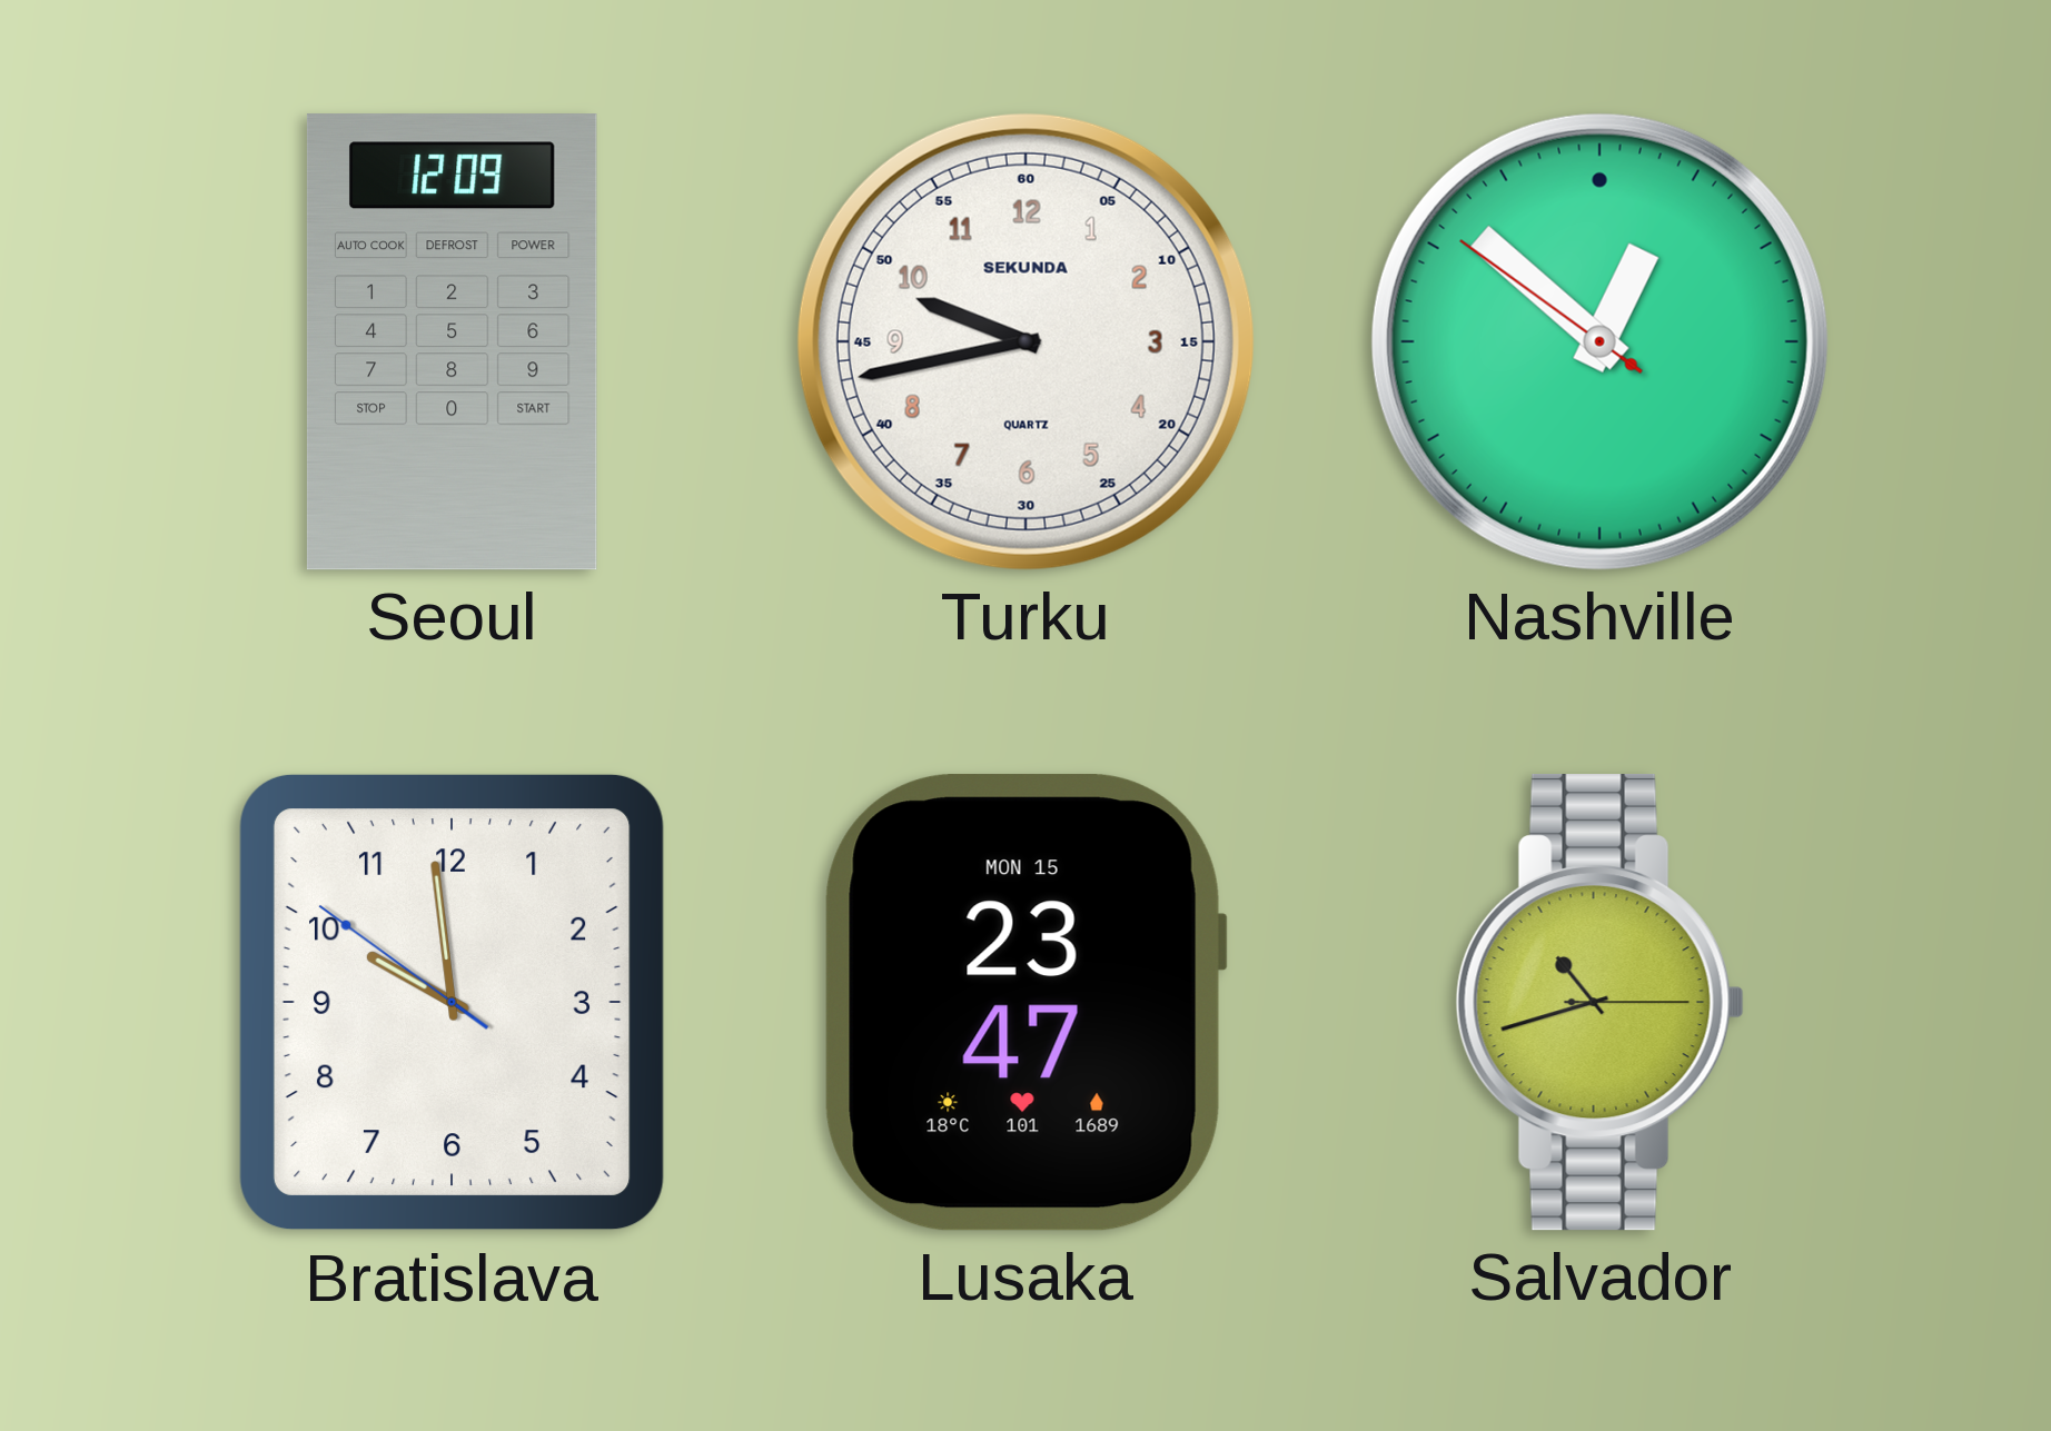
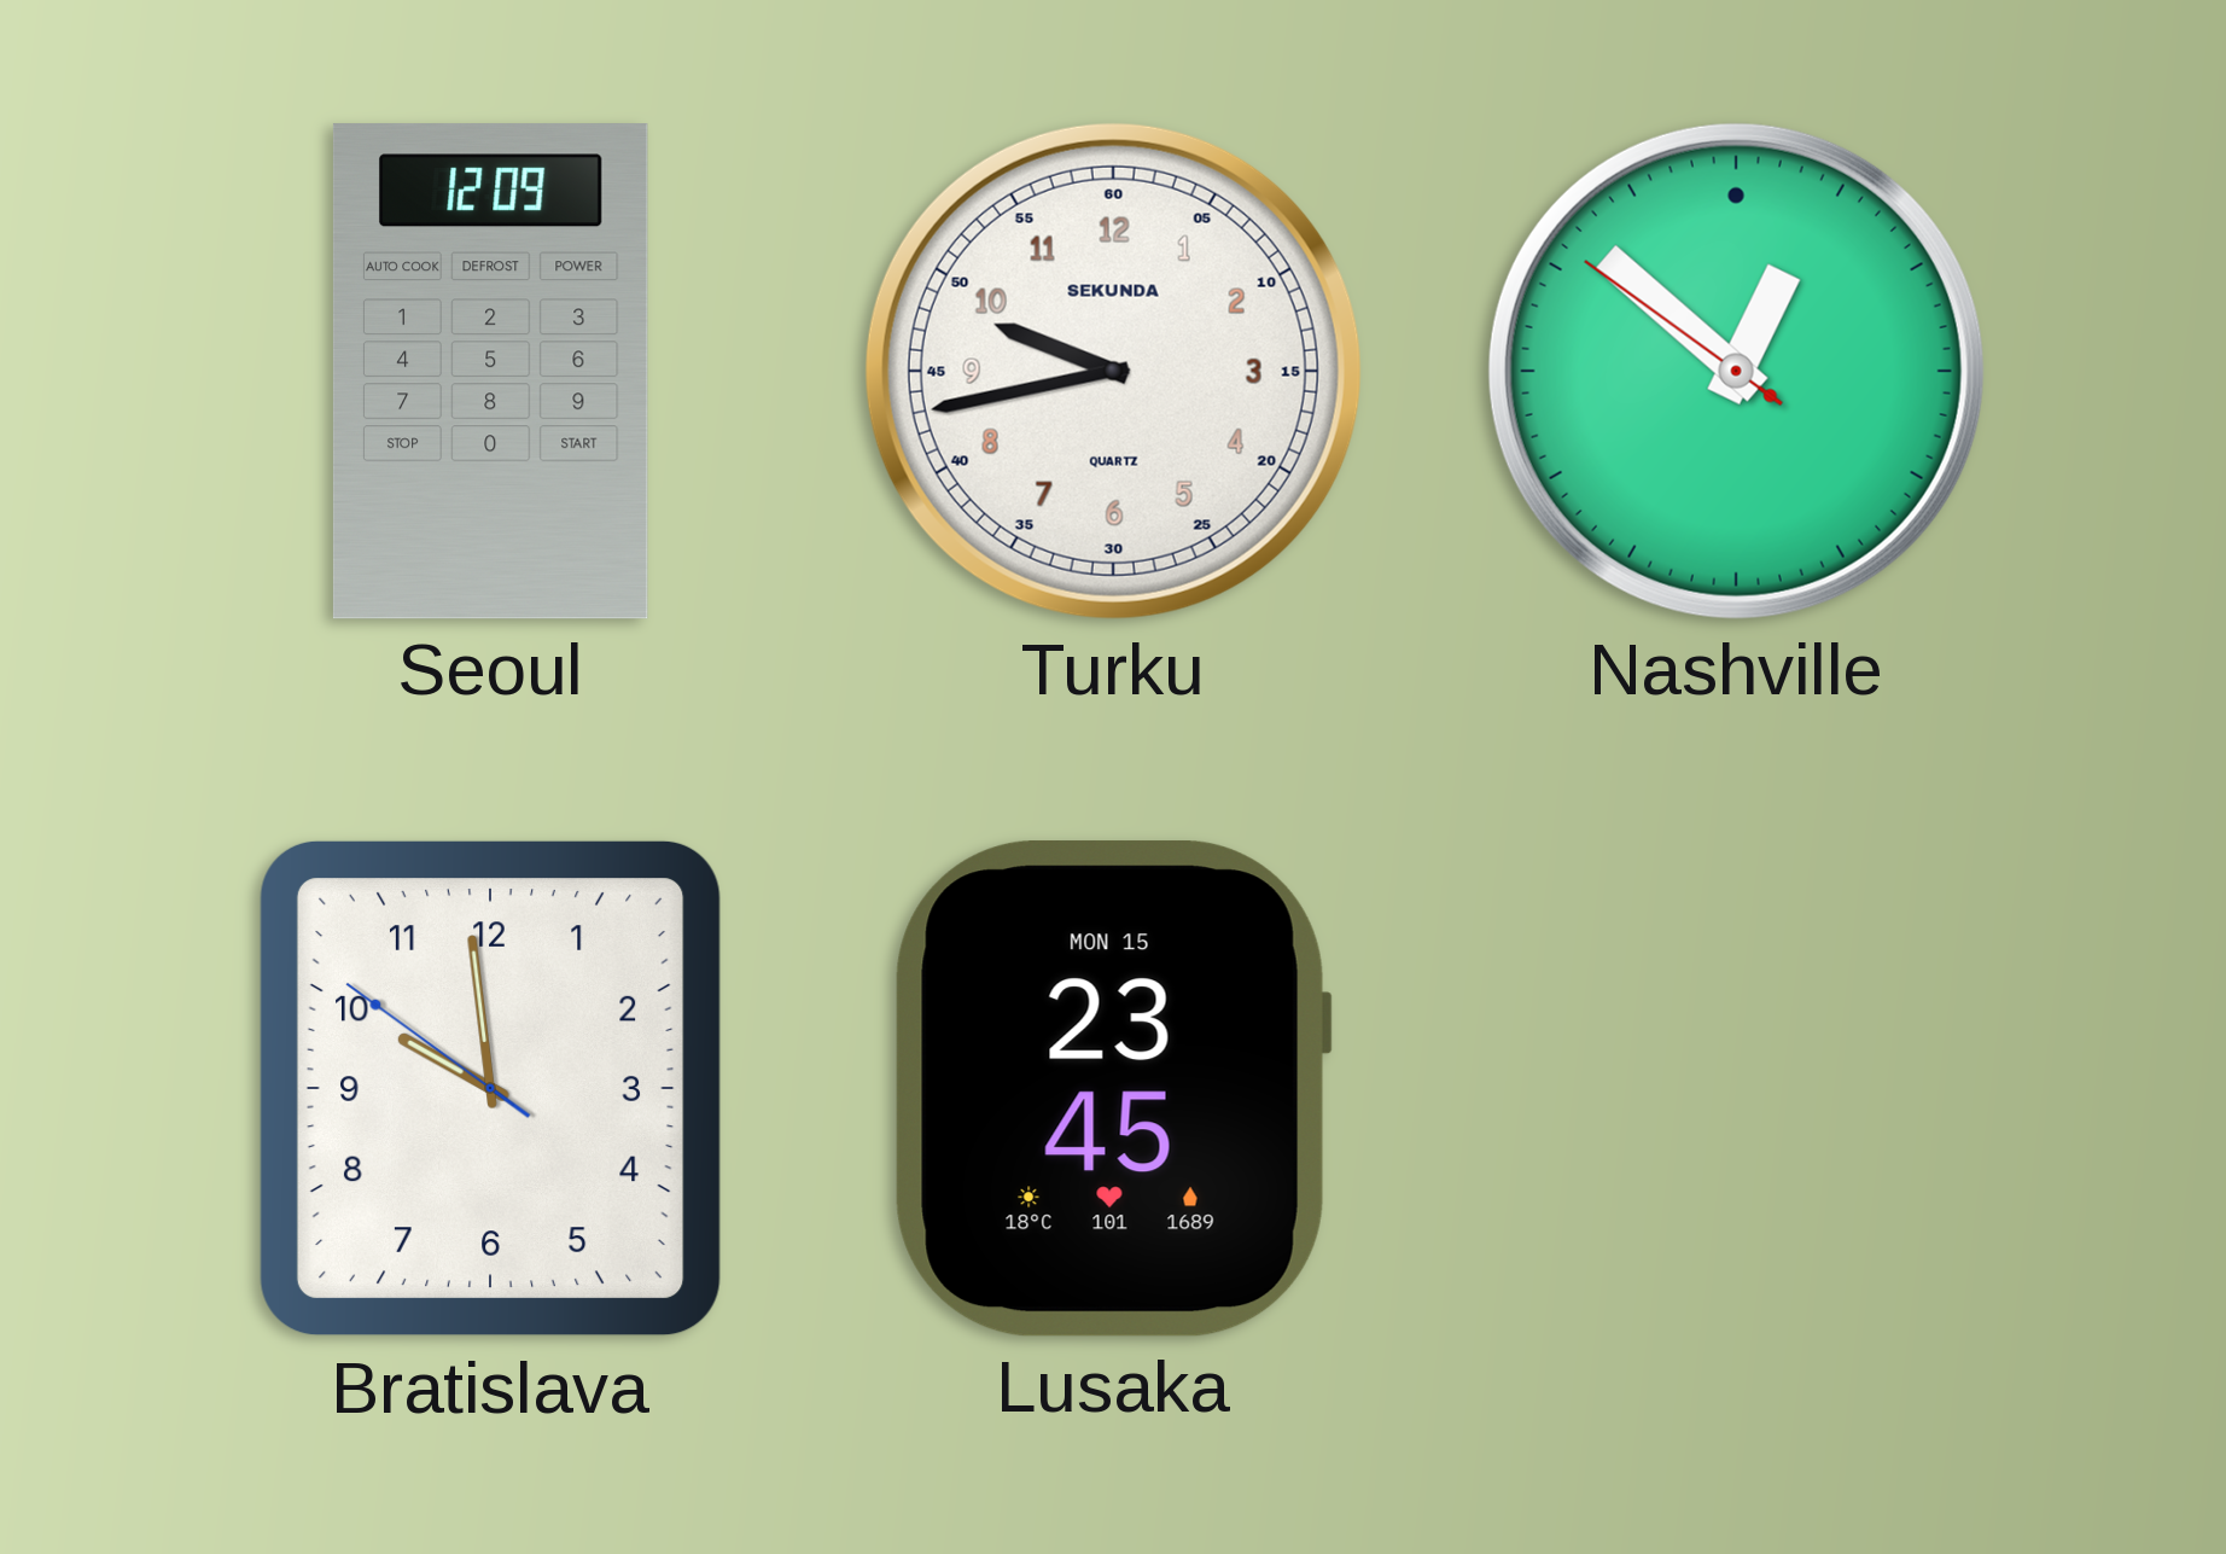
Lusaka: 23:47 -> 23:45 (1113, 1089)
Salvador: 10:42 -> none (1599, 1003)
